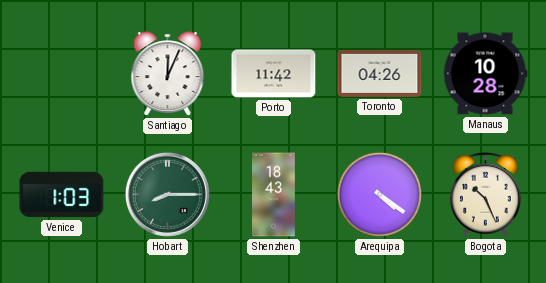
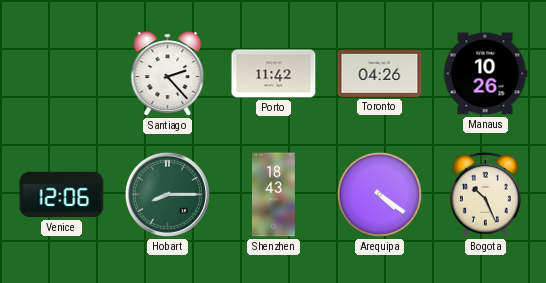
Santiago: 12:04 -> 2:23 (168, 74)
Manaus: 10:28 -> 10:26 (485, 74)
Venice: 1:03 -> 12:06 (62, 195)
